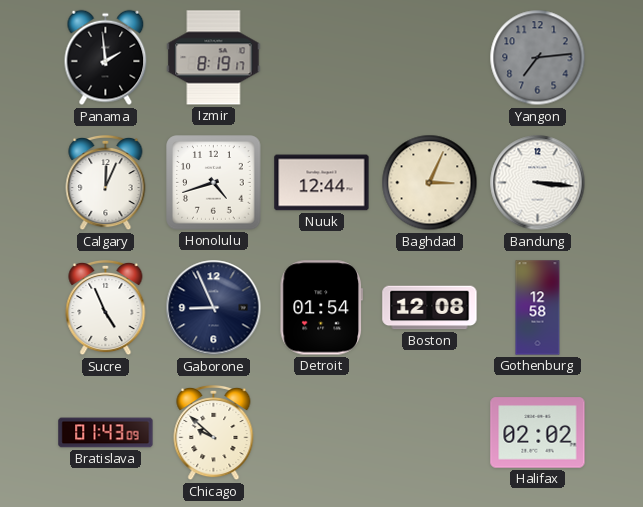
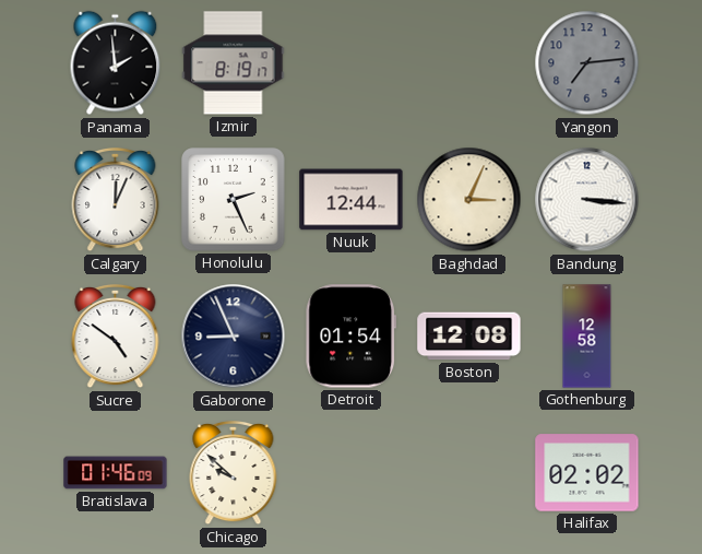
Honolulu: 4:42 -> 2:26 (234, 200)
Sucre: 4:56 -> 4:51 (116, 337)
Bratislava: 01:43 -> 01:46 (116, 473)
